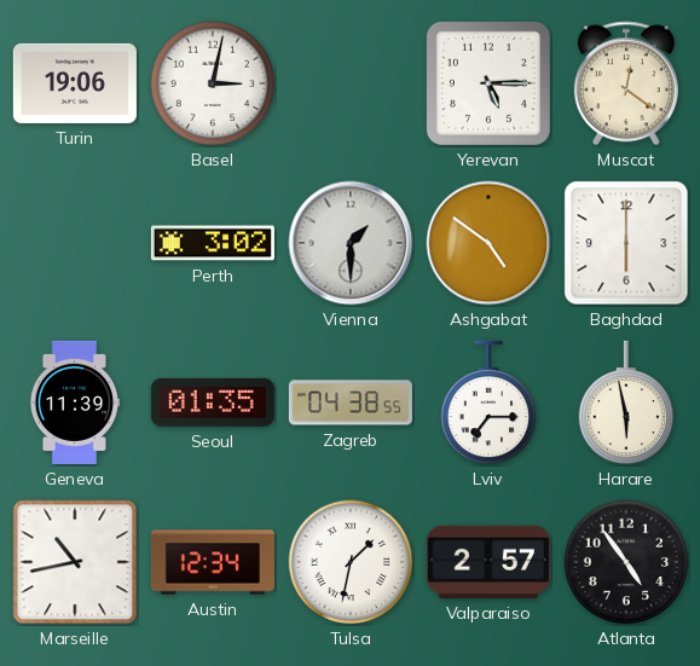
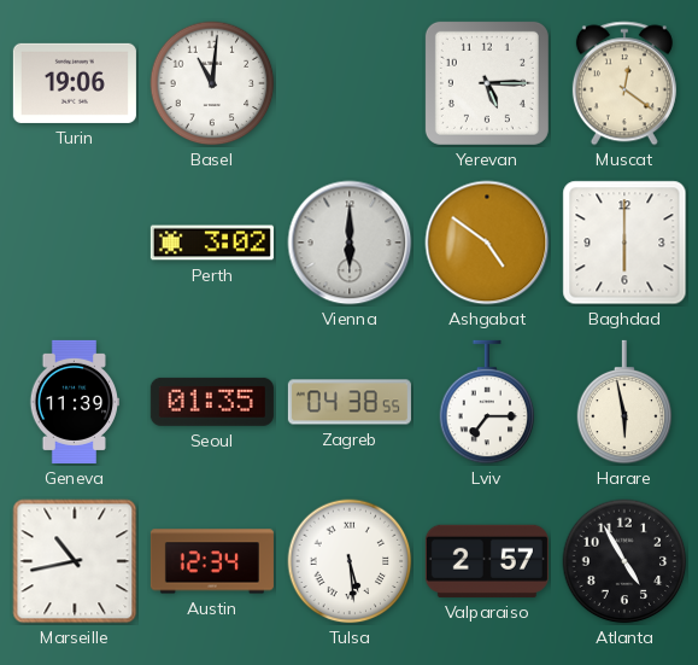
Basel: 3:02 -> 11:01 (212, 83)
Vienna: 1:30 -> 6:00 (350, 243)
Tulsa: 1:32 -> 5:29 (350, 561)
Atlanta: 4:54 -> 4:55 (624, 561)
